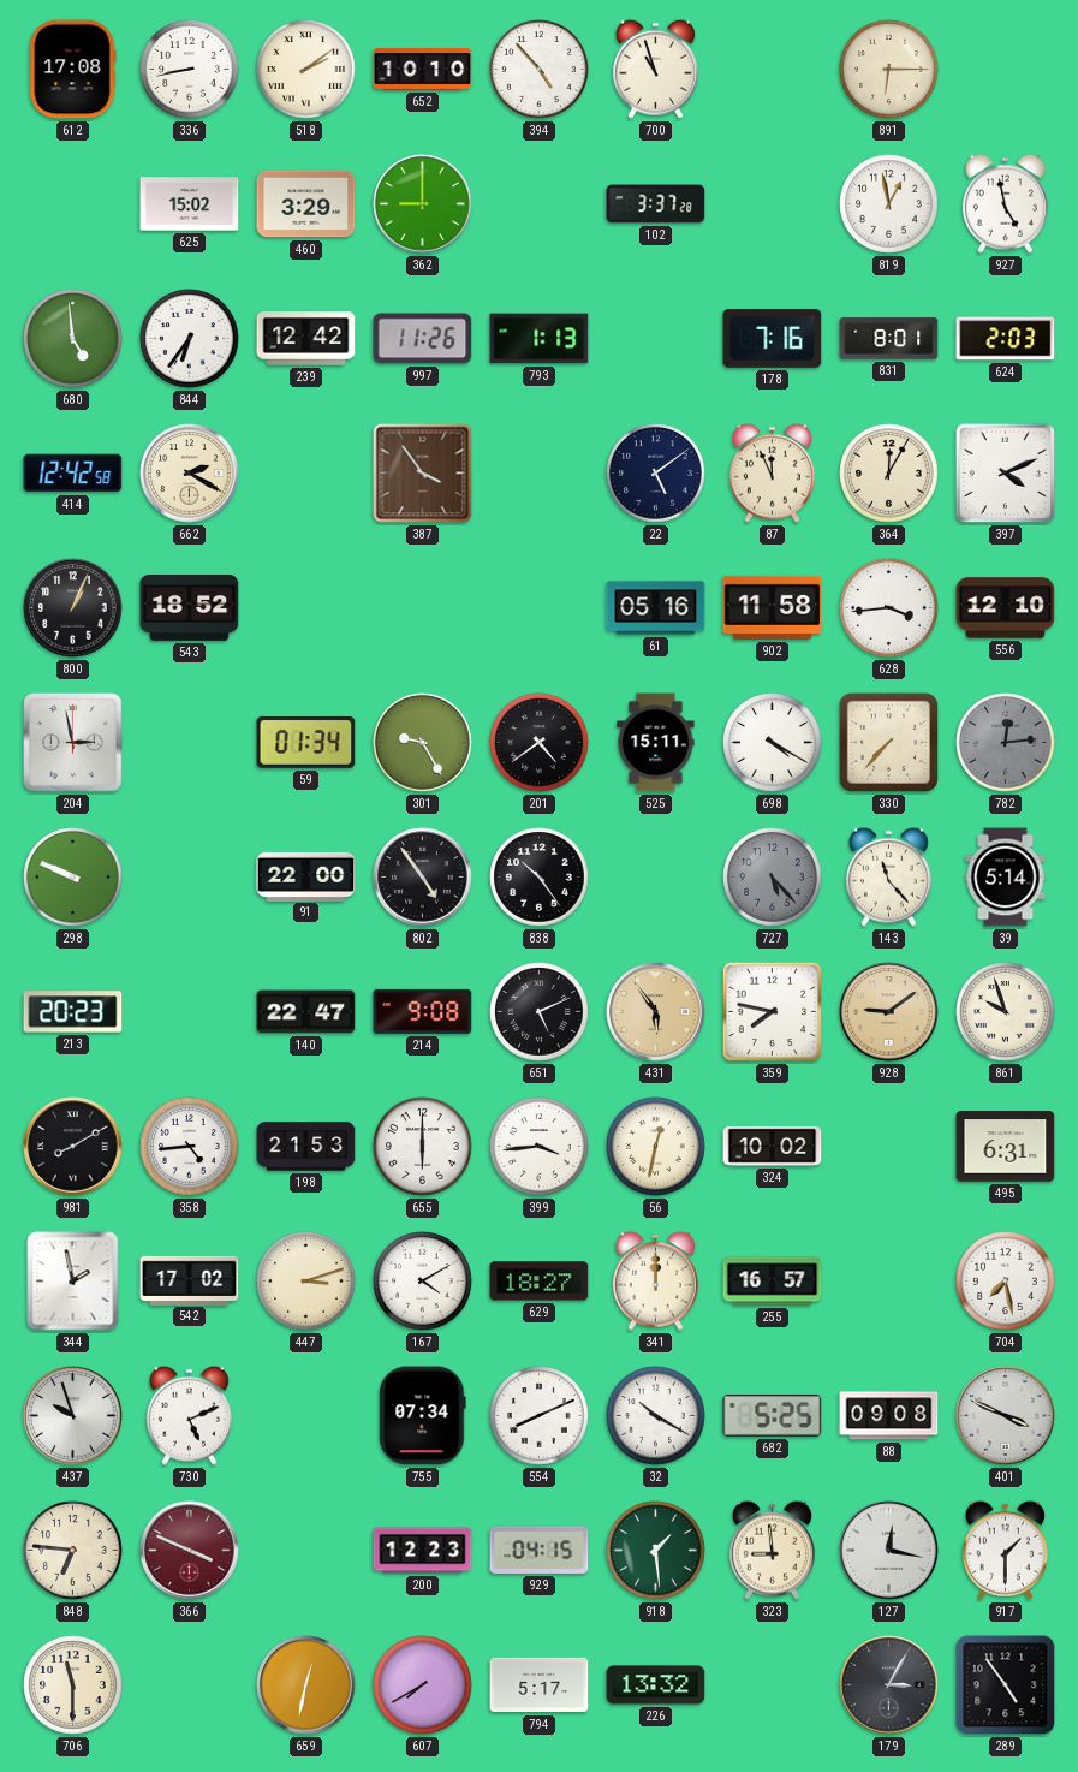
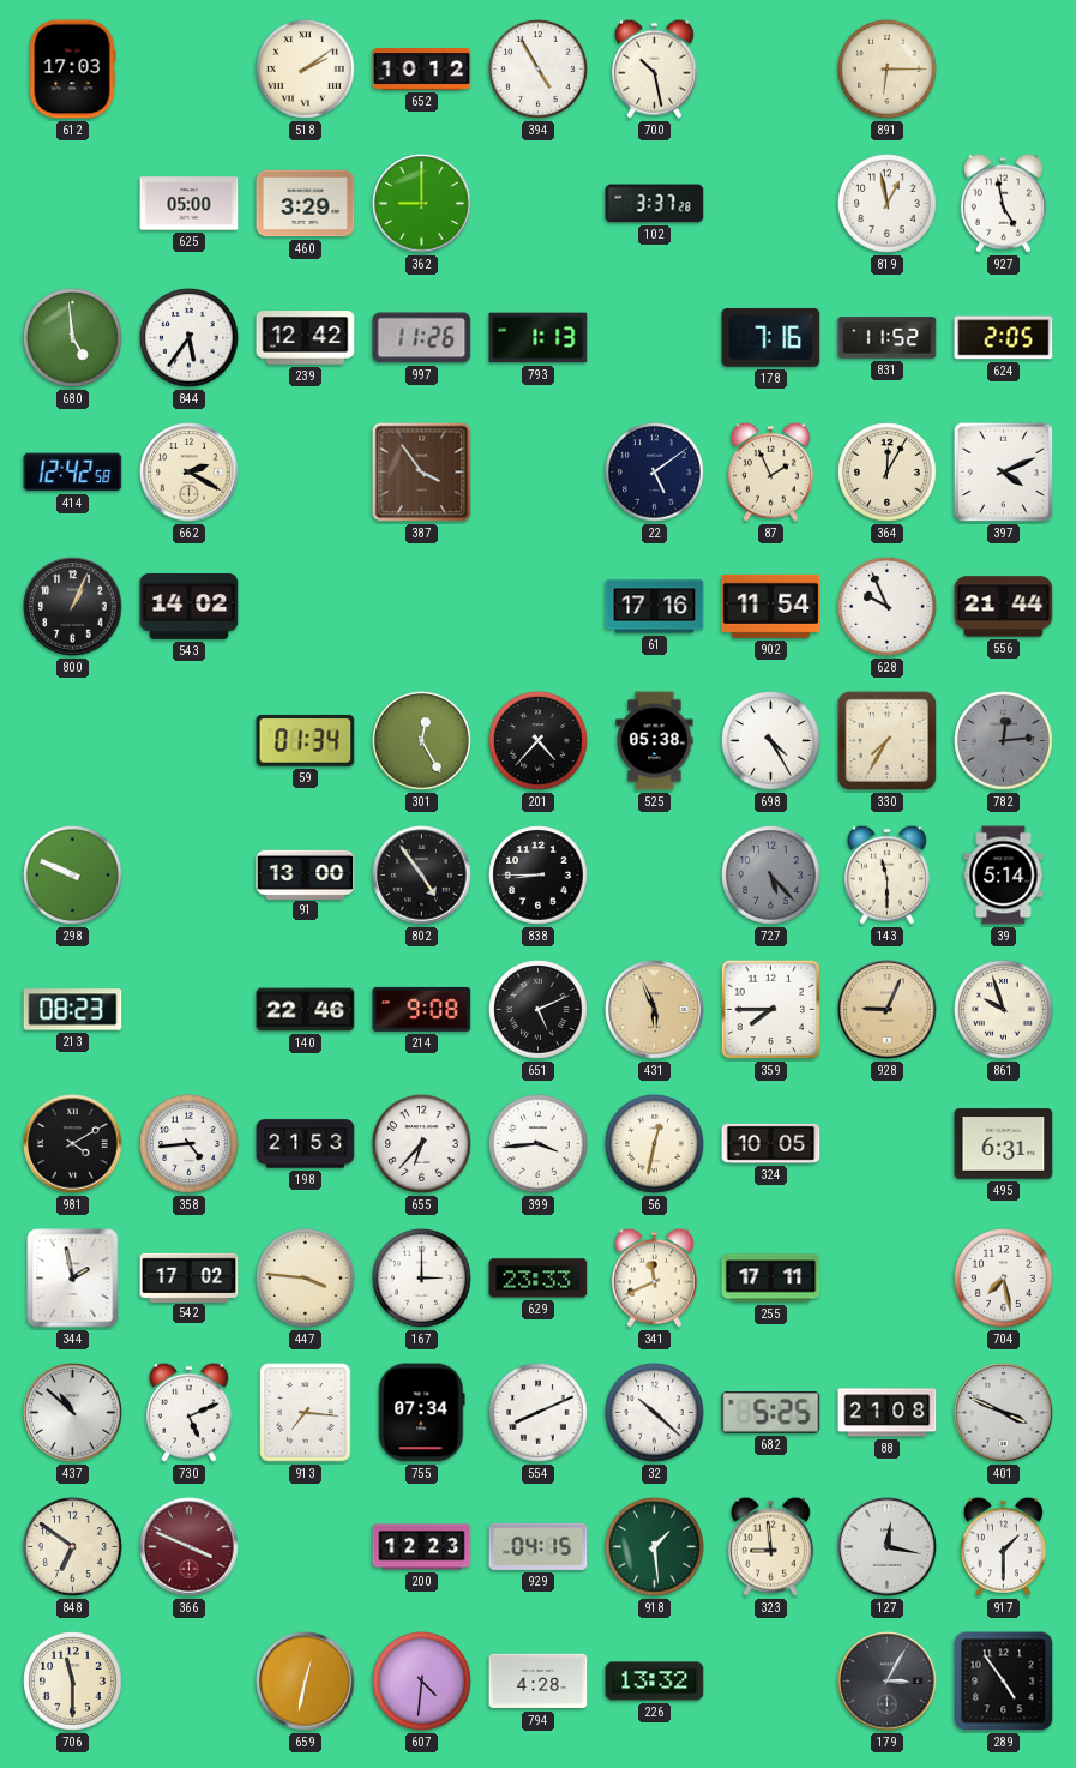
612: 17:08 -> 17:03 (72, 70)
336: 8:43 -> none (190, 70)
652: 10:10 -> 10:12 (422, 70)
394: 4:53 -> 4:55 (539, 70)
700: 10:57 -> 10:28 (654, 68)
625: 15:02 -> 05:00 (190, 204)
844: 6:36 -> 5:36 (190, 338)
831: 8:01 -> 11:52 (888, 338)
624: 2:03 -> 2:05 (1004, 338)
87: 11:56 -> 1:56 (770, 471)
543: 18:52 -> 14:02 (190, 607)
61: 05:16 -> 17:16 (655, 607)
902: 11:58 -> 11:54 (771, 606)
628: 3:44 -> 9:56 (888, 607)
556: 12:10 -> 21:44 (1004, 607)
204: 2:58 -> none (73, 743)
301: 9:25 -> 12:25 (422, 741)
201: 4:39 -> 4:37 (539, 741)
525: 15:11 -> 05:38 (655, 741)
698: 4:20 -> 4:25 (771, 741)
330: 7:37 -> 7:35 (886, 740)
91: 22:00 -> 13:00 (306, 874)
838: 10:24 -> 8:45 (539, 876)
143: 11:23 -> 11:30 (886, 874)
213: 20:23 -> 08:23 (73, 1010)
140: 22:47 -> 22:46 (306, 1010)
431: 5:54 -> 5:56 (655, 1010)
359: 7:47 -> 7:45 (771, 1010)
928: 9:09 -> 9:04 (888, 1010)
981: 8:10 -> 4:10 (73, 1144)
655: 6:00 -> 6:37 (422, 1144)
324: 10:02 -> 10:05 (771, 1143)
447: 3:12 -> 3:46 (306, 1279)
167: 4:10 -> 3:00 (422, 1279)
629: 18:27 -> 23:33 (539, 1279)
341: 12:00 -> 11:41 (654, 1277)
255: 16:57 -> 17:11 (771, 1279)
437: 9:57 -> 10:52 (73, 1413)
913: none -> 7:16 (306, 1413)
32: 10:20 -> 10:22 (655, 1413)
88: 09:08 -> 21:08 (888, 1413)
848: 6:46 -> 6:51 (73, 1547)
607: 7:40 -> 4:31 (422, 1682)
794: 5:17 -> 4:28 (539, 1682)
